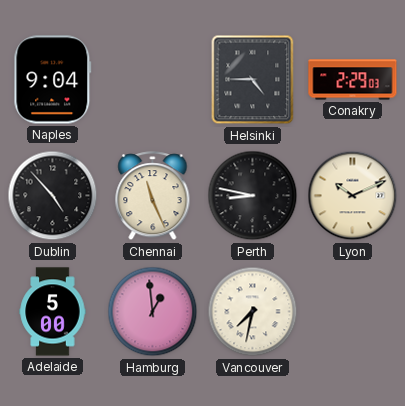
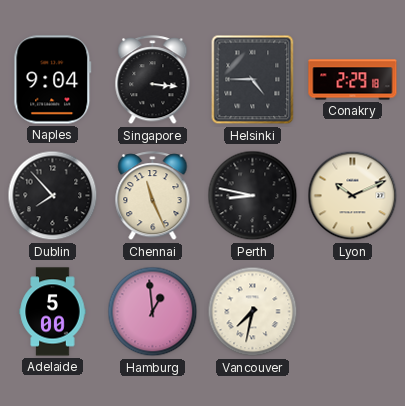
Singapore: none -> 3:16 (153, 80)
Conakry: 2:29:03 -> 2:29:18 (353, 80)
Dublin: 4:53 -> 7:53 (53, 196)
